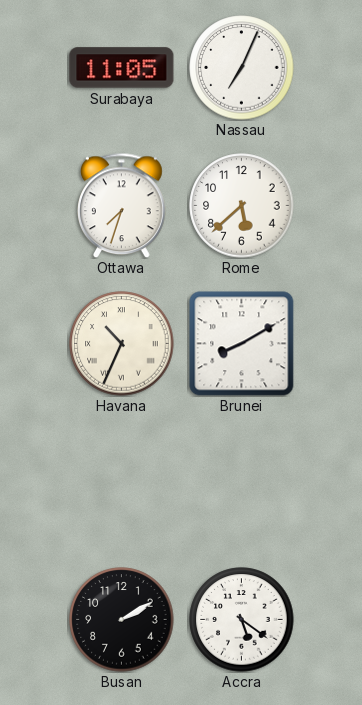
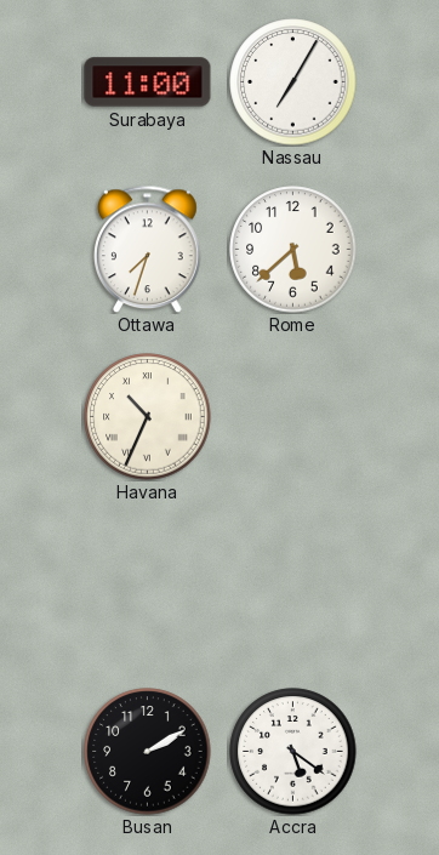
Surabaya: 11:05 -> 11:00 (148, 82)
Nassau: 7:04 -> 7:05 (293, 82)
Brunei: 8:10 -> none (241, 344)
